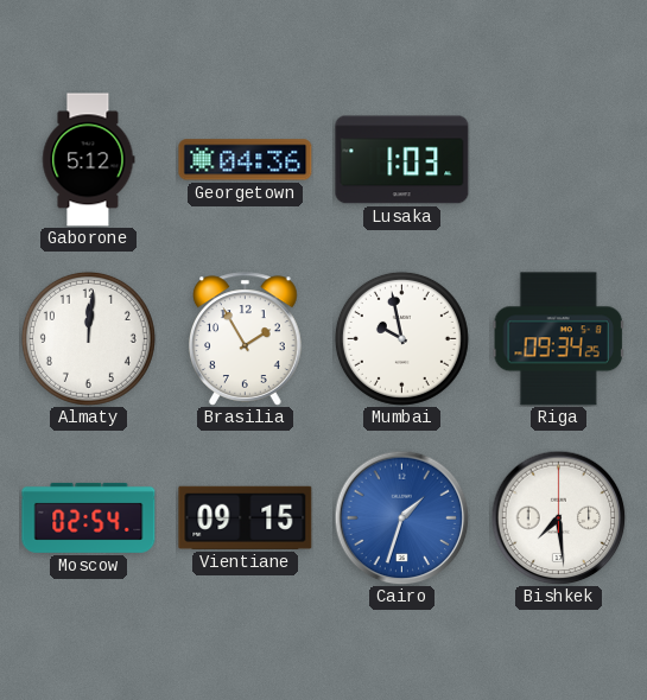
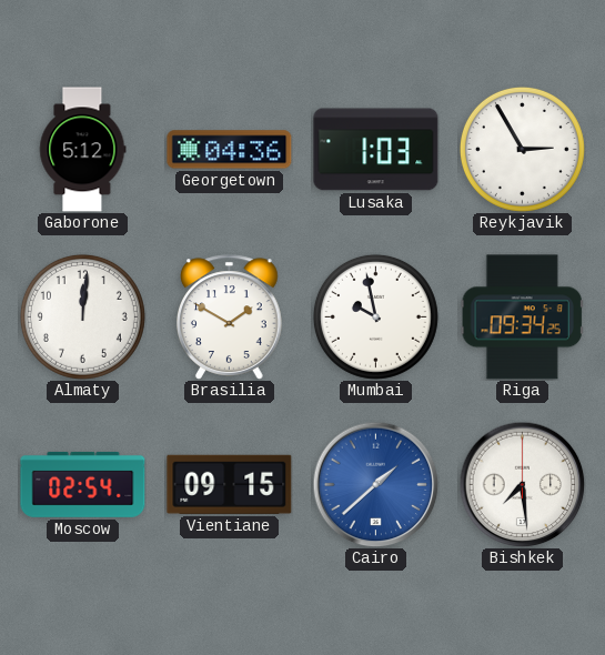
Reykjavik: none -> 2:55 (522, 149)
Brasilia: 1:55 -> 1:50 (230, 318)
Cairo: 1:33 -> 1:38 (375, 484)
